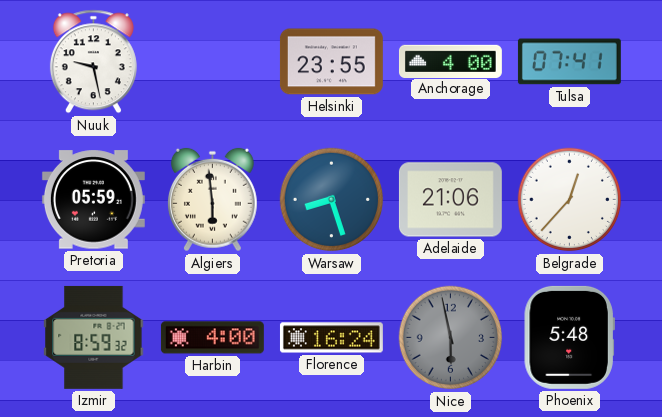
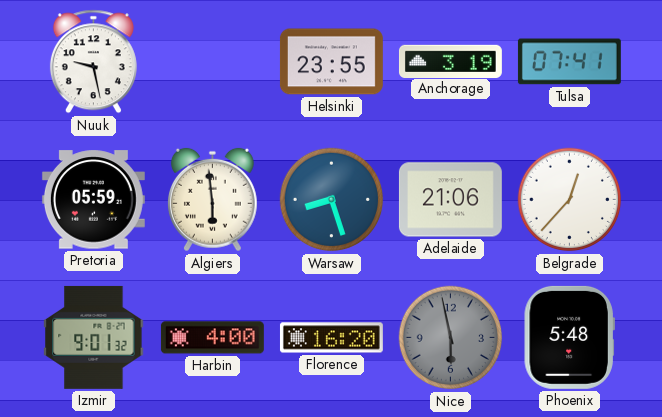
Anchorage: 4:00 -> 3:19 (450, 61)
Izmir: 8:59 -> 9:01 (94, 337)
Florence: 16:24 -> 16:20 (331, 338)
